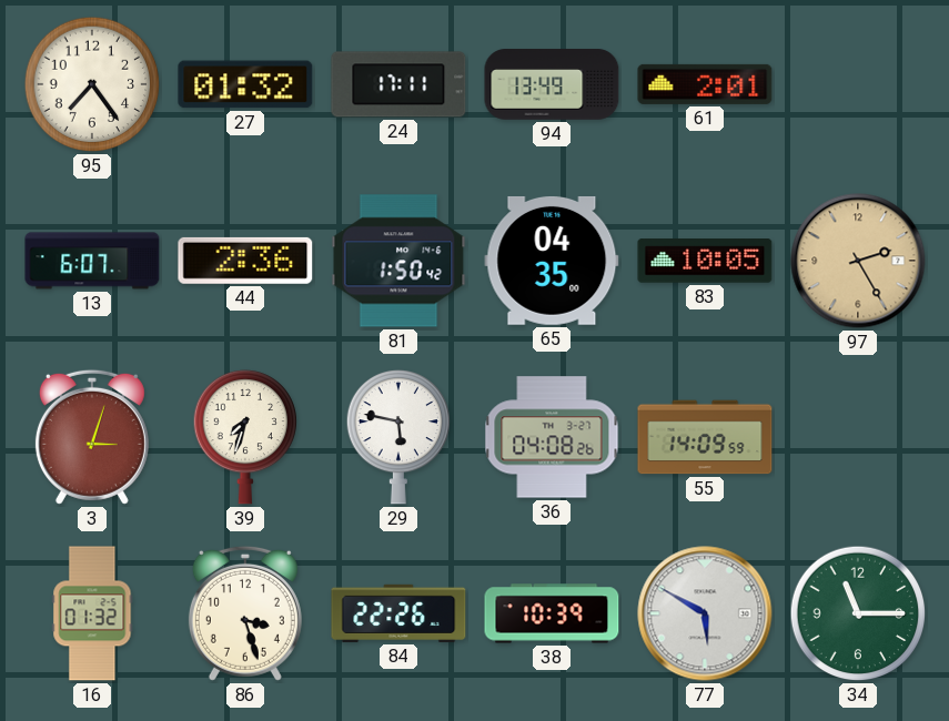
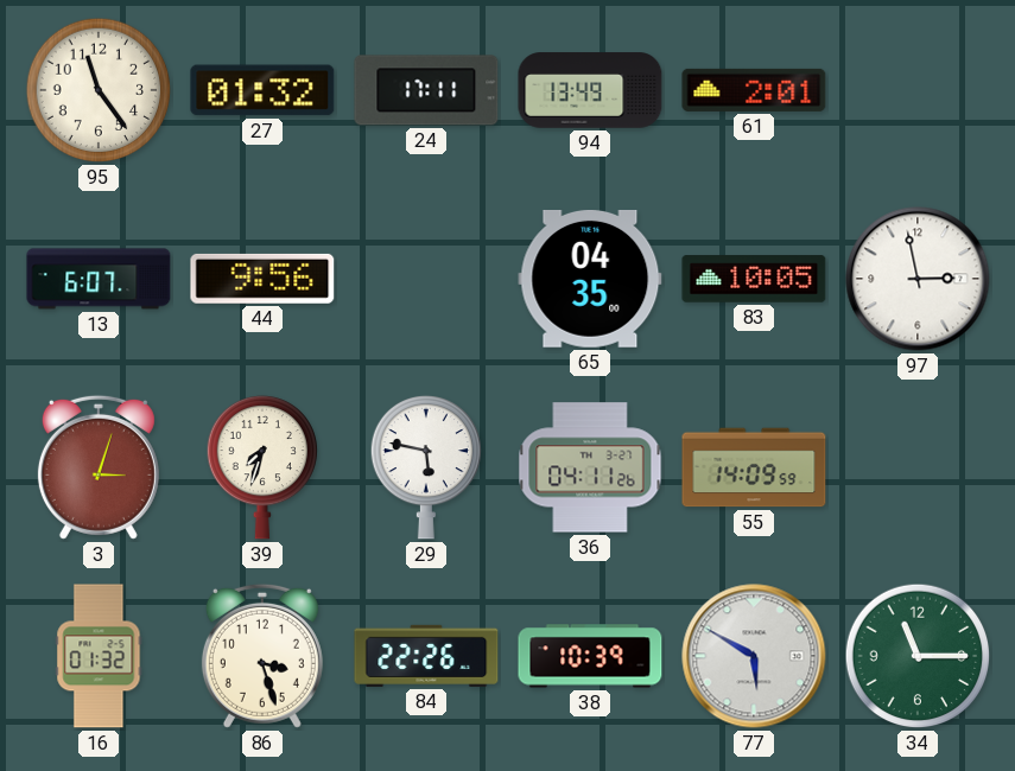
95: 7:24 -> 11:24 (99, 90)
44: 2:36 -> 9:56 (262, 279)
81: 1:50 -> none (398, 261)
97: 2:25 -> 2:58 (918, 279)
97 dial: champagne -> white (918, 279)
36: 04:08 -> 04:11 (590, 467)
